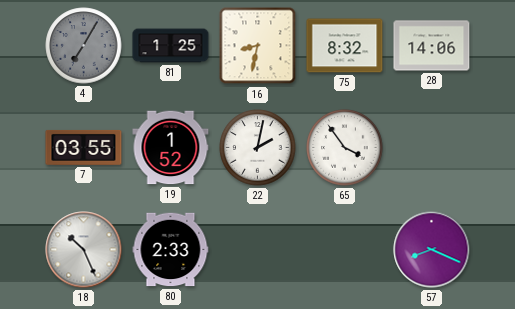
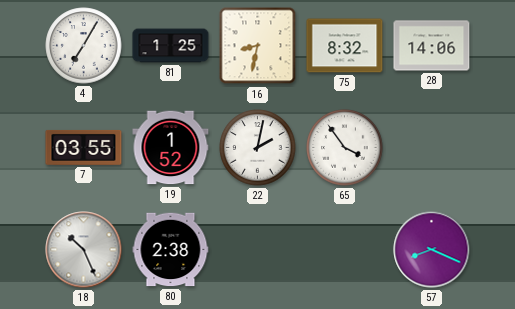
4 dial: grey -> white (84, 46)
80: 2:33 -> 2:38 (171, 250)
